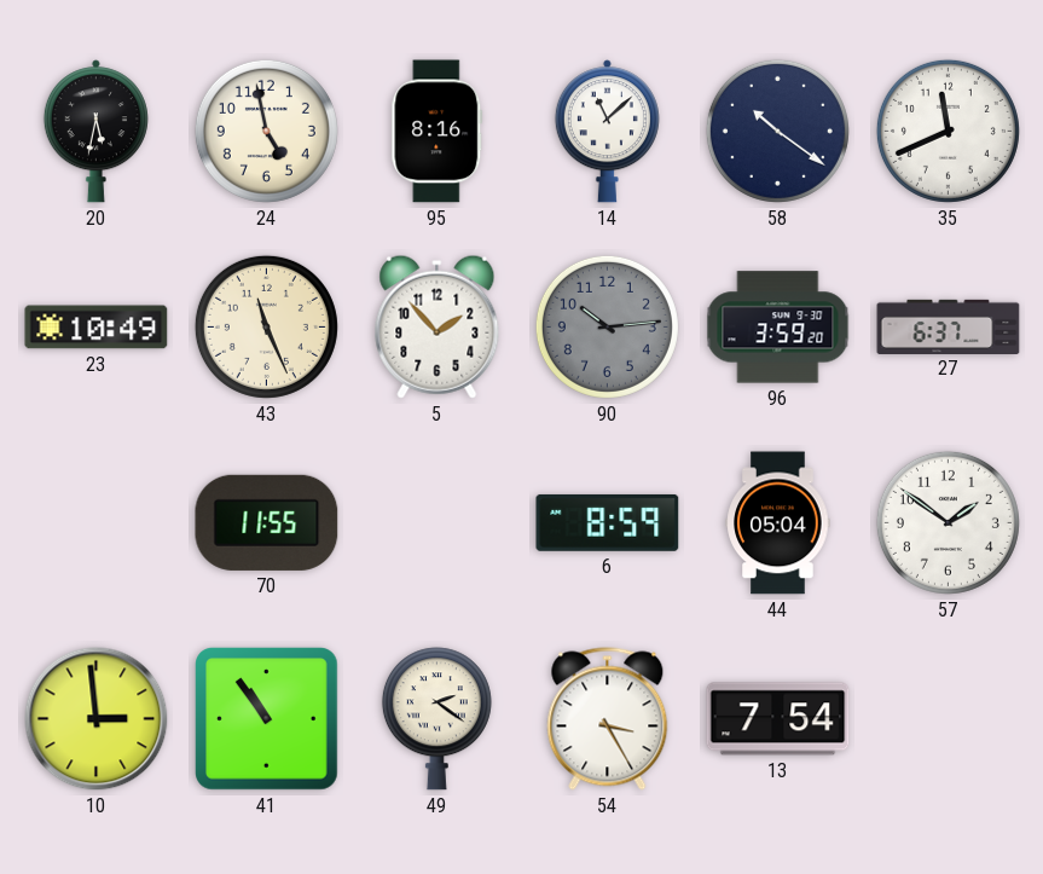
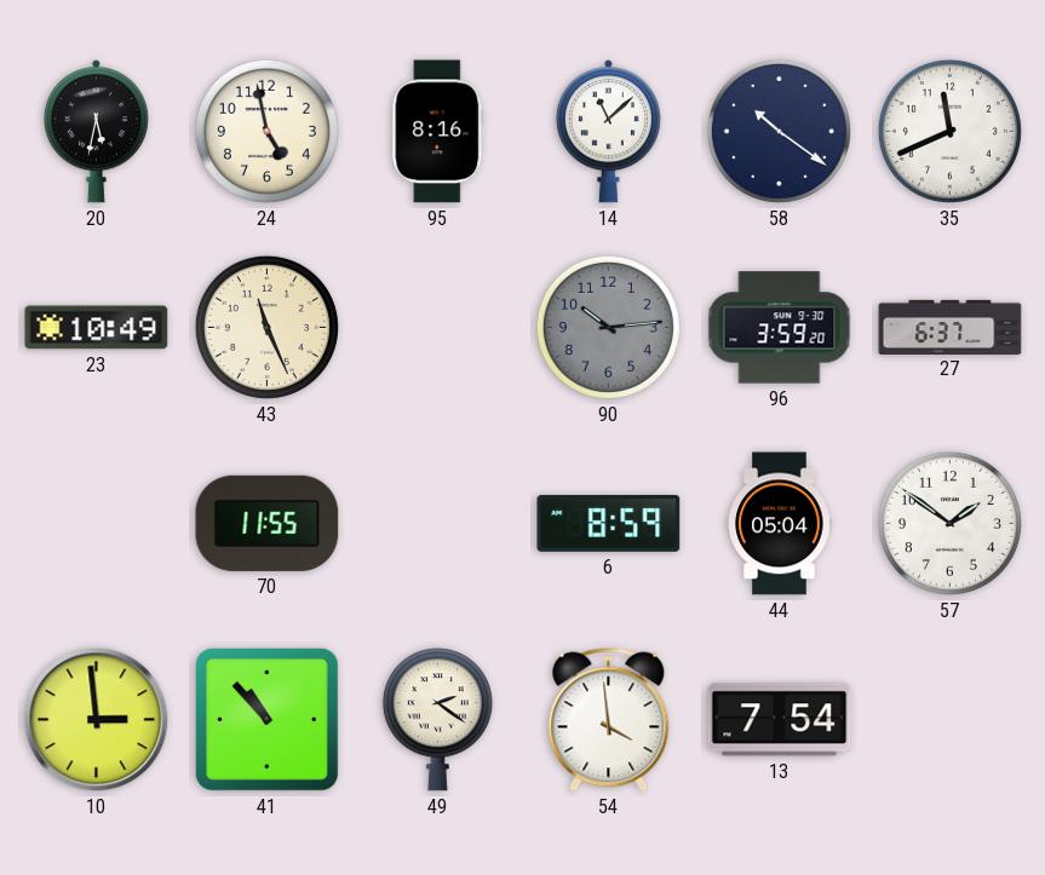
5: 1:53 -> none (438, 326)
41: 10:54 -> 10:53 (268, 720)
54: 3:25 -> 3:59 (609, 720)
